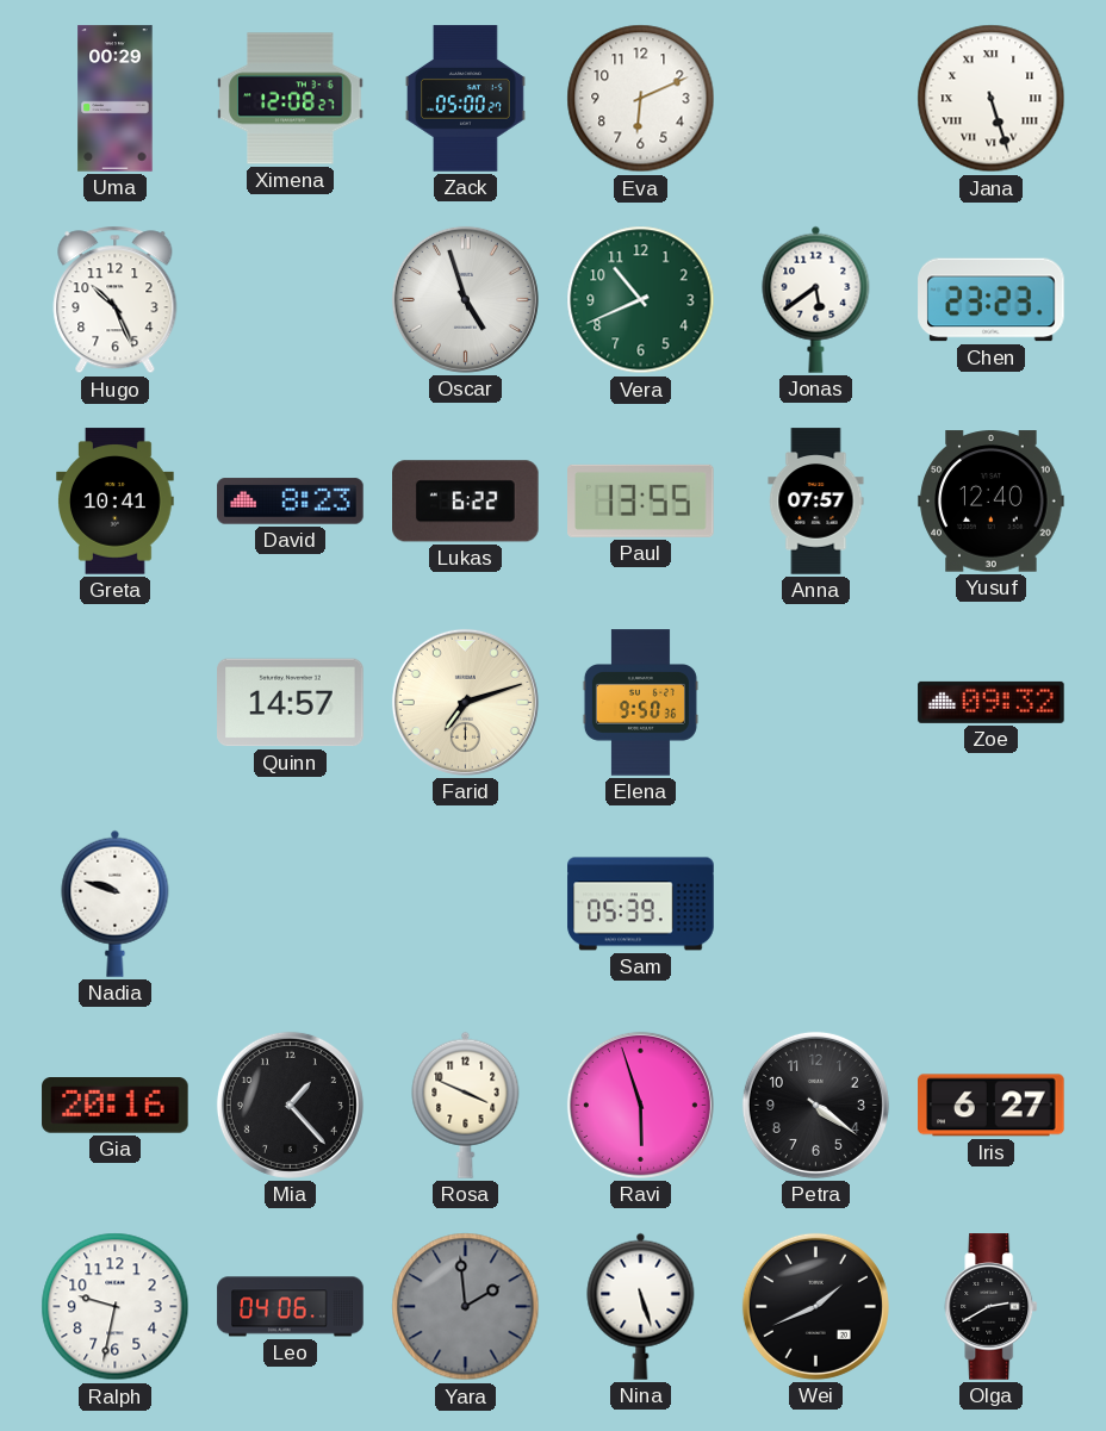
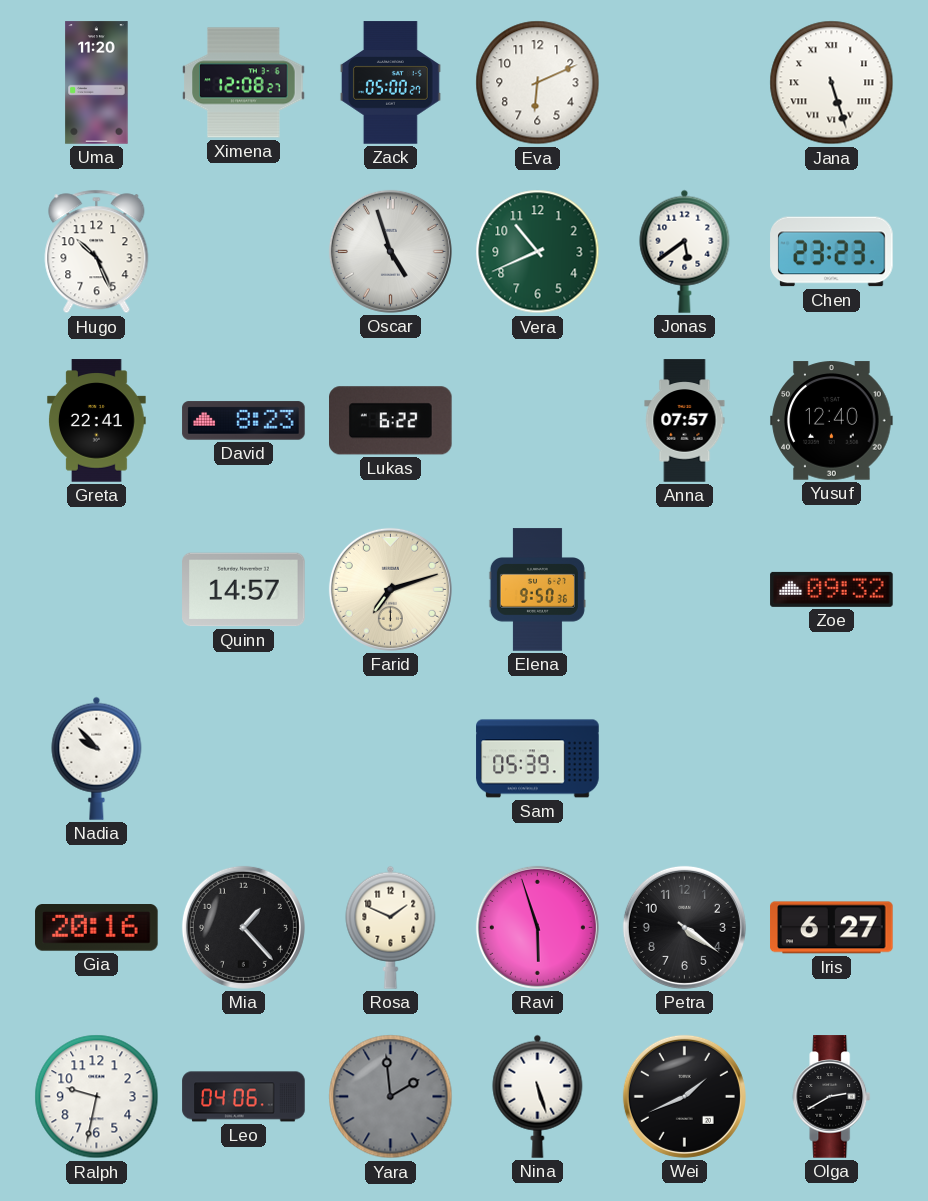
Uma: 00:29 -> 11:20 (97, 83)
Greta: 10:41 -> 22:41 (97, 421)
Paul: 13:55 -> none (641, 500)
Nadia: 9:48 -> 9:53 (97, 758)
Rosa: 3:49 -> 1:49 (391, 927)
